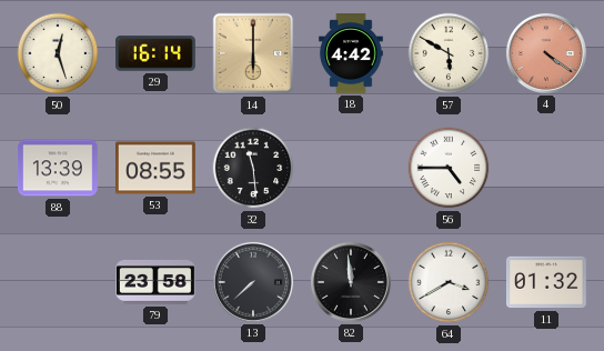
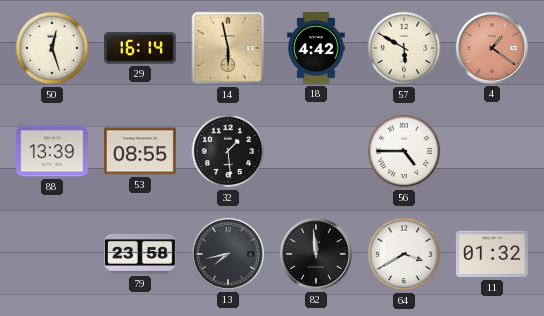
14: 6:00 -> 5:58 (228, 48)
4: 4:21 -> 1:21 (492, 48)
32: 11:29 -> 1:29 (228, 151)
13: 7:38 -> 7:43 (228, 254)
